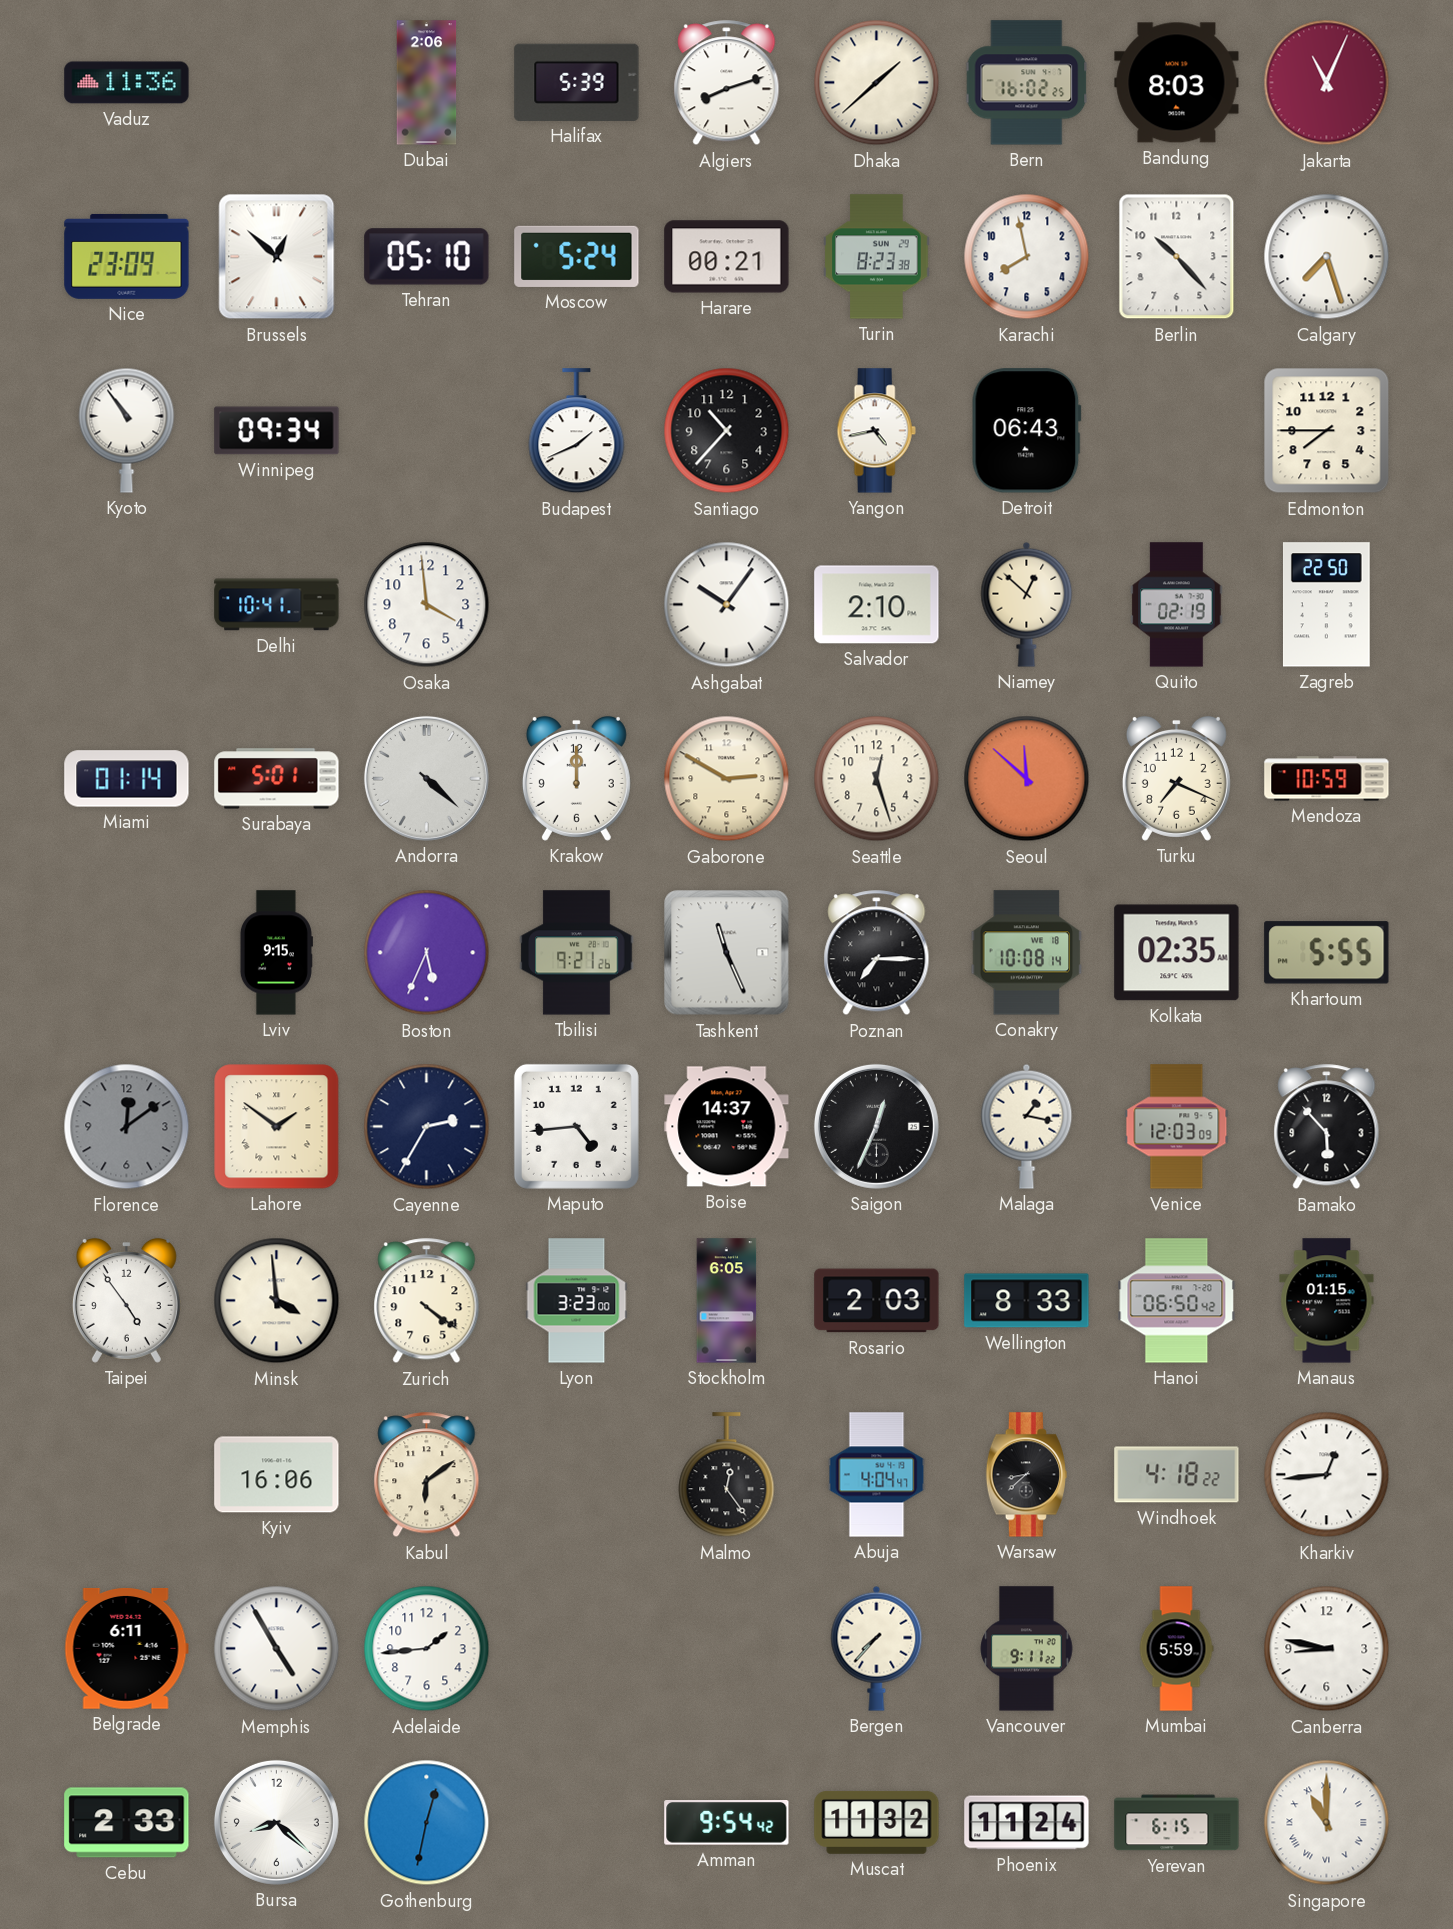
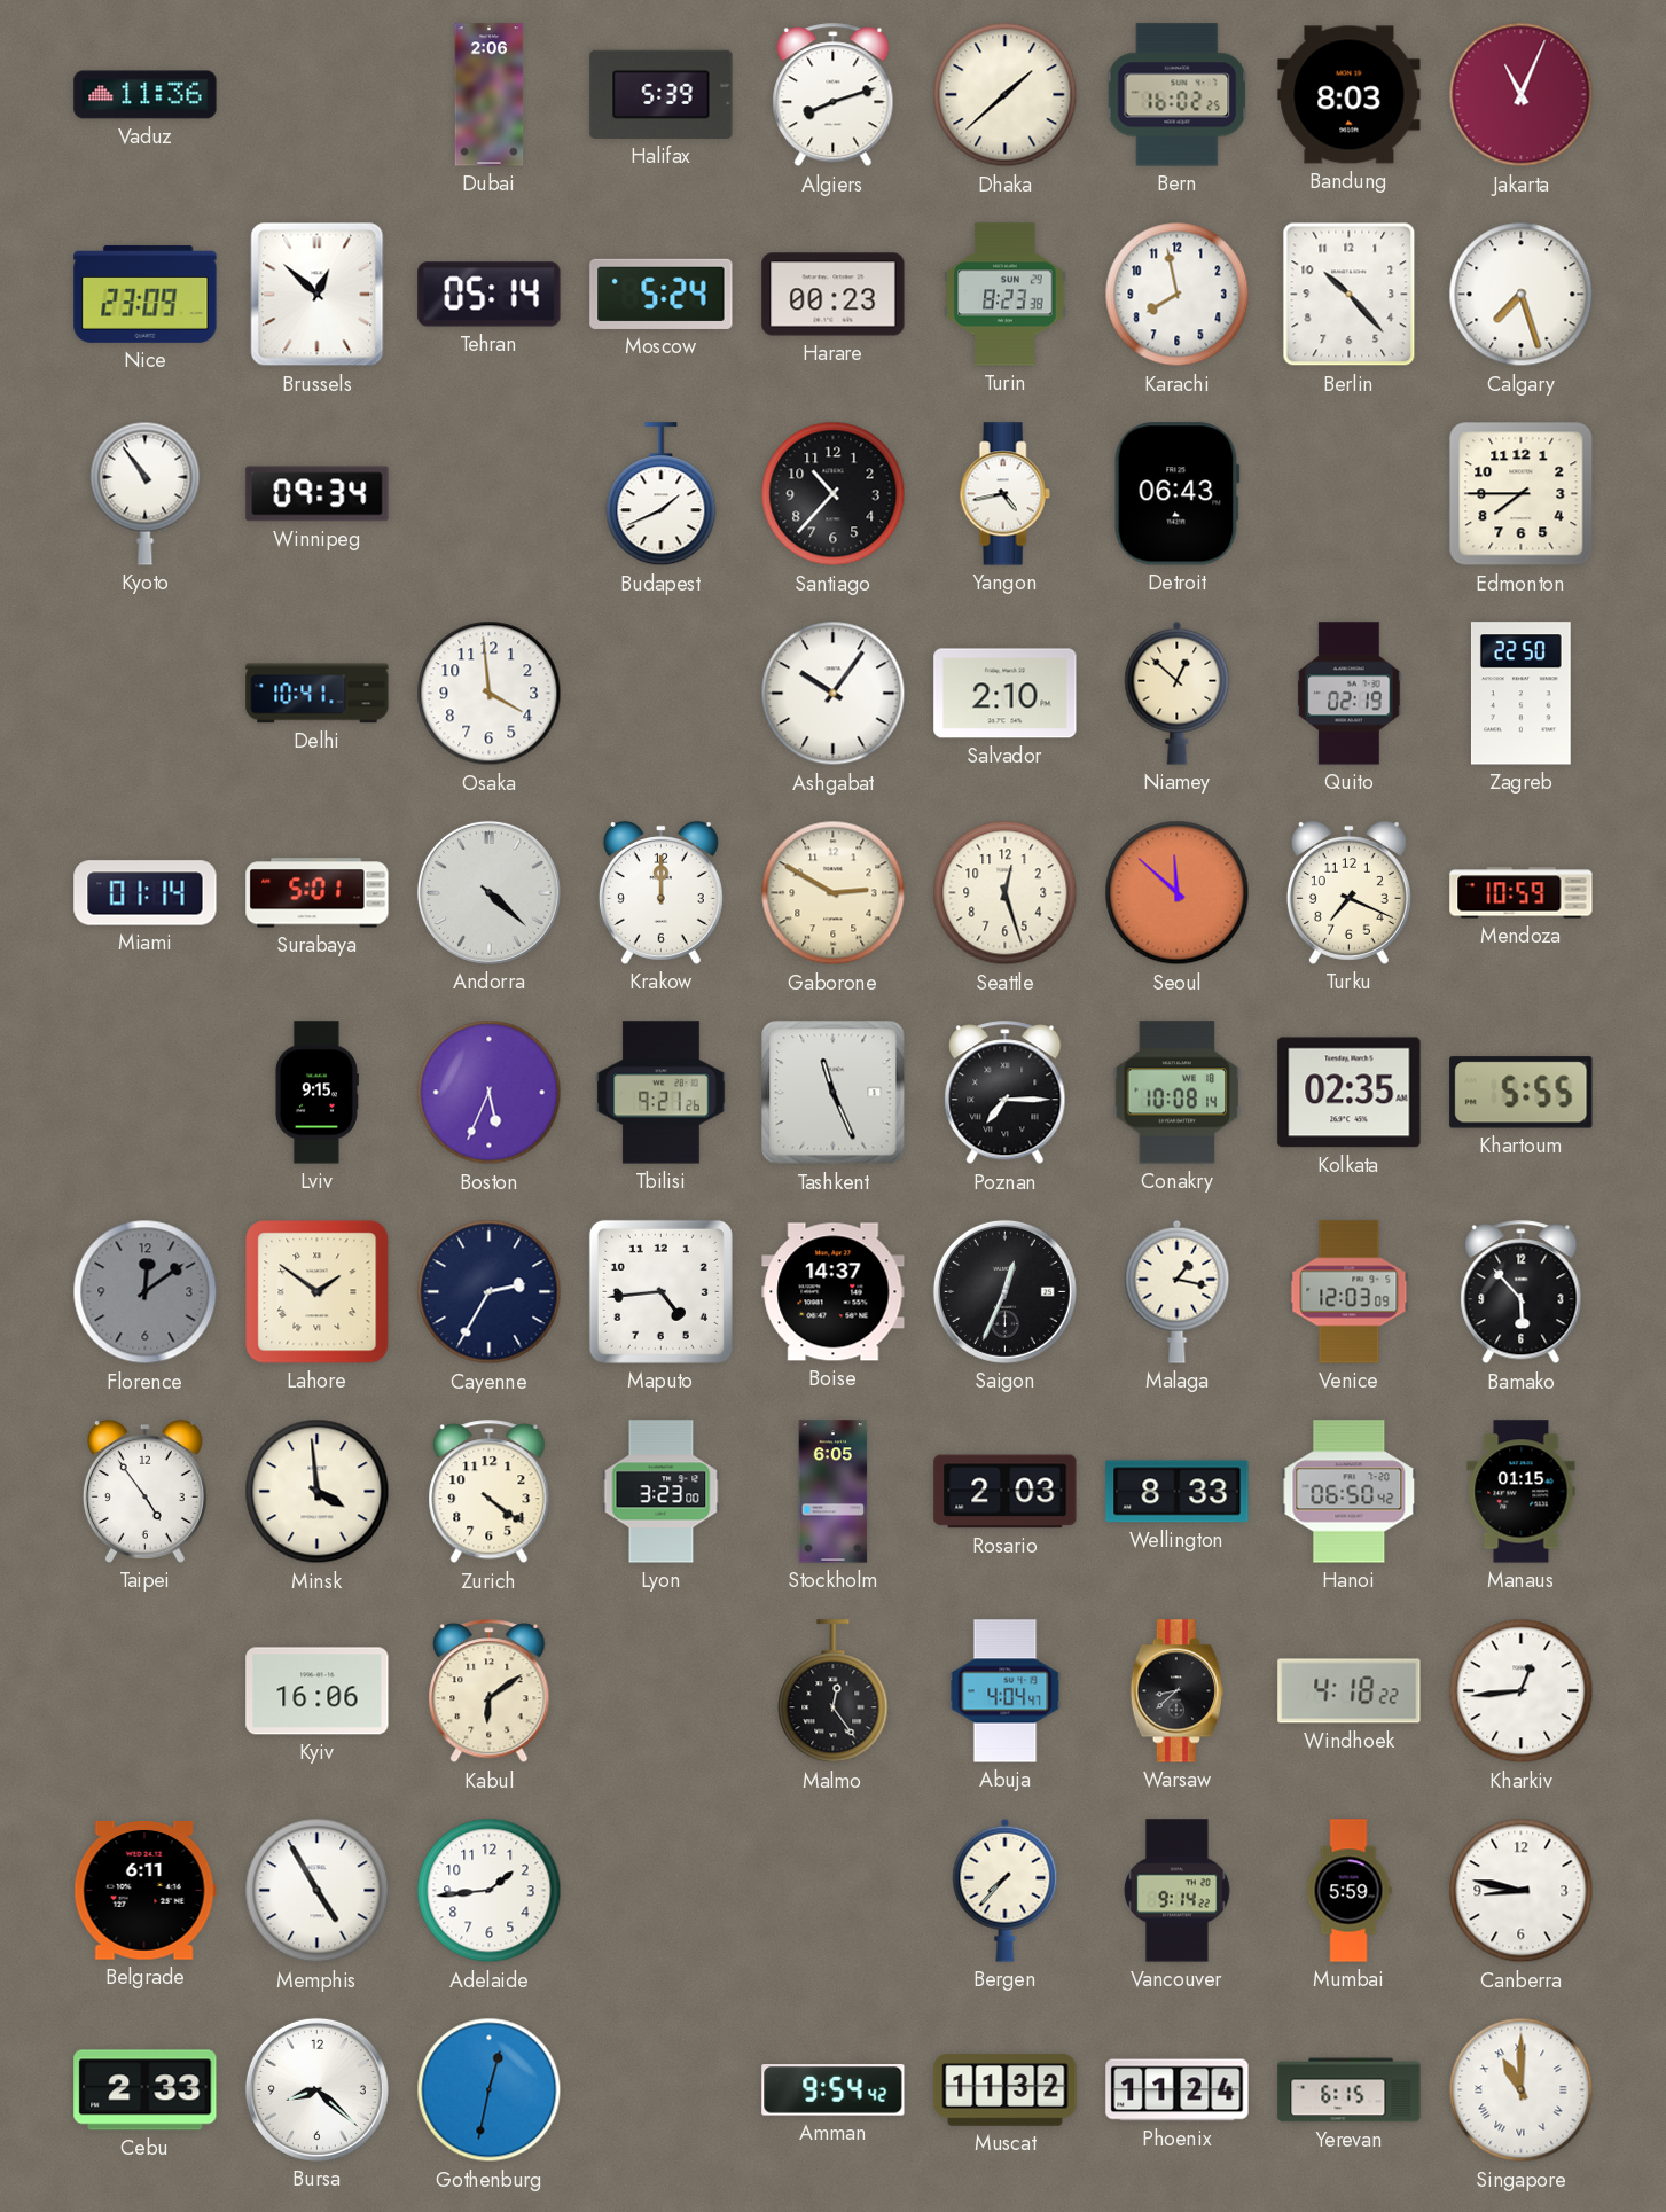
Tehran: 05:10 -> 05:14 (490, 295)
Harare: 00:21 -> 00:23 (834, 295)
Vancouver: 9:11 -> 9:14 (1178, 1891)
